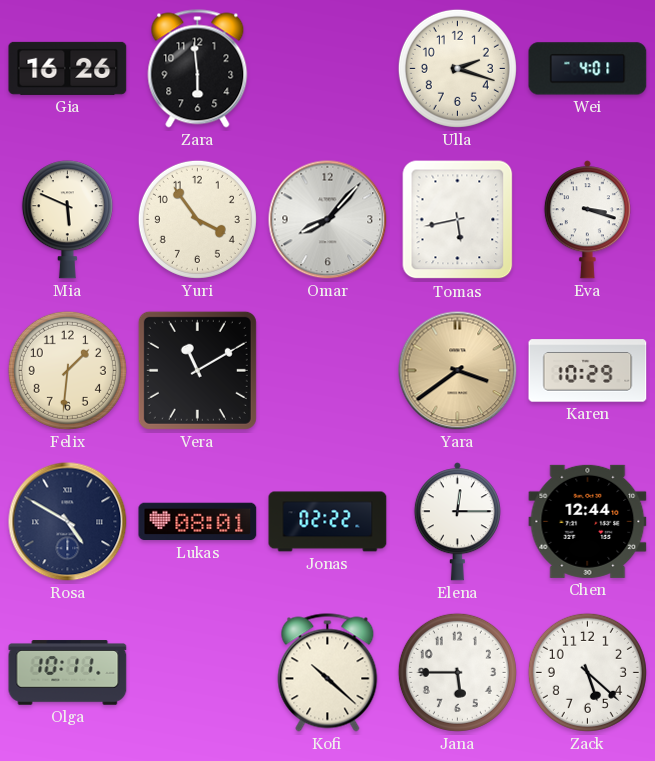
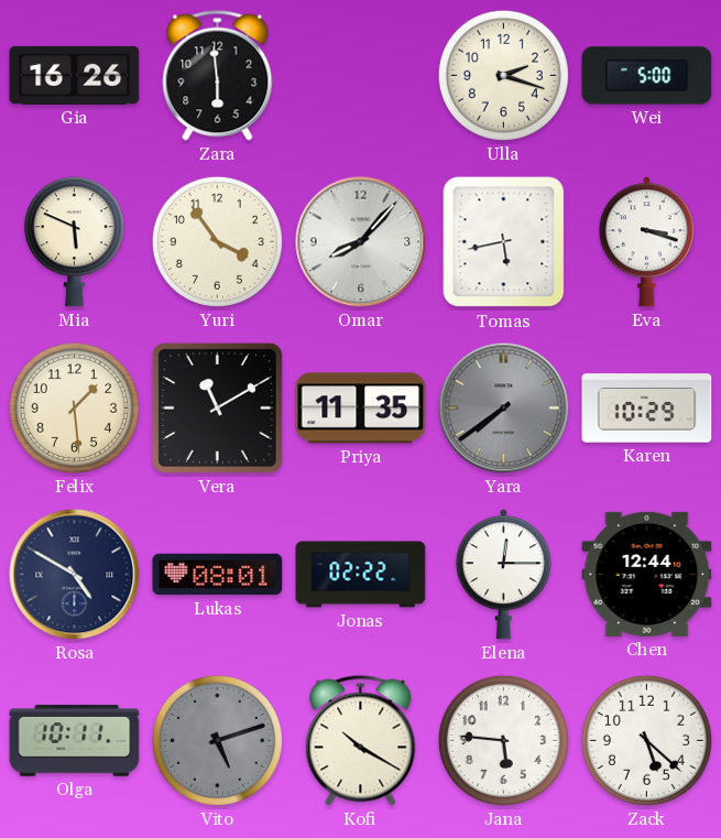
Wei: 4:01 -> 5:00 (647, 76)
Felix: 1:31 -> 1:29 (74, 407)
Priya: none -> 11:35 (361, 409)
Yara: 3:39 -> 7:39 (504, 409)
Yara dial: champagne -> grey (504, 409)
Vito: none -> 5:12 (217, 740)
Kofi: 10:22 -> 10:20 (361, 741)
Jana: 5:45 -> 5:46 (503, 740)
